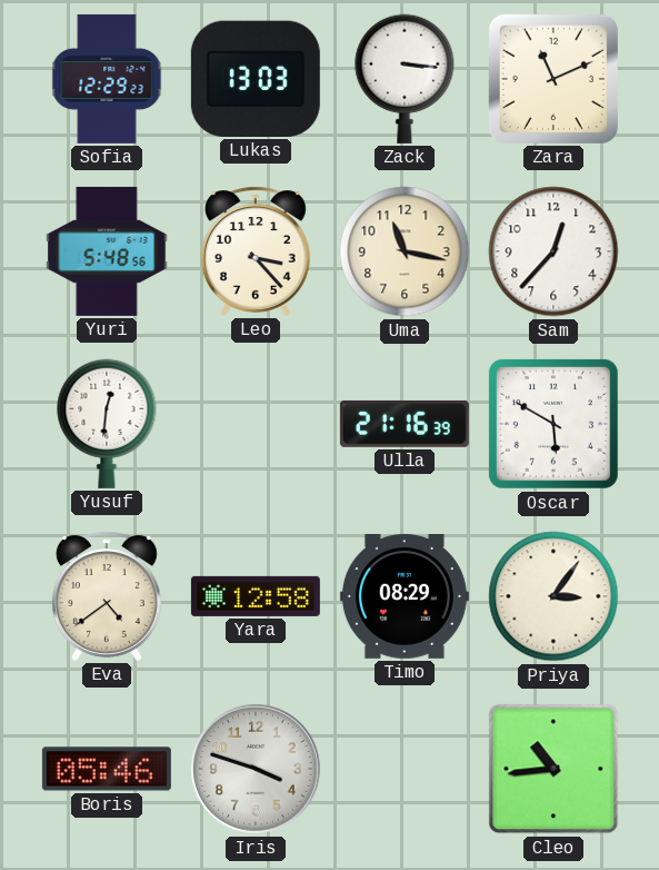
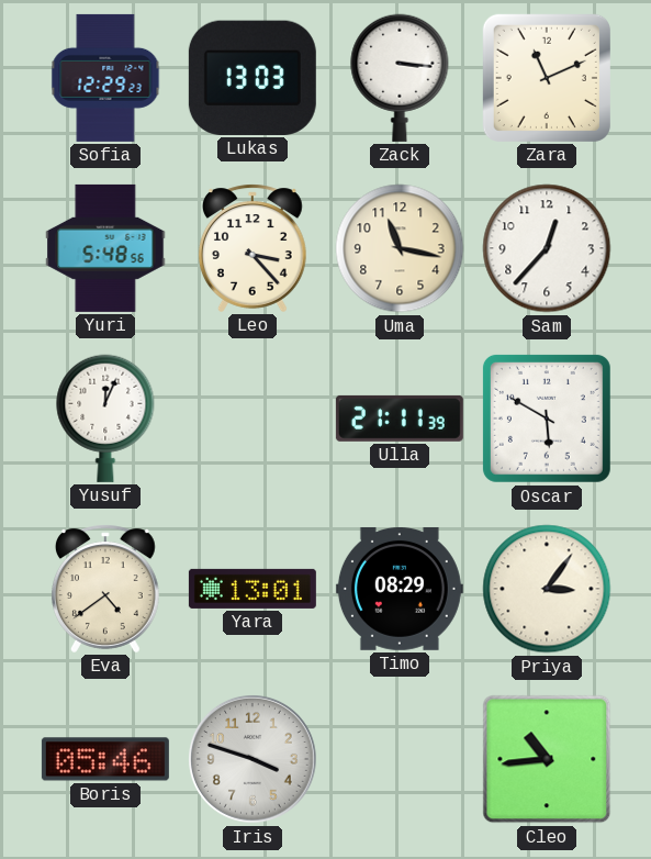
Yusuf: 12:31 -> 12:04 (105, 419)
Ulla: 21:16 -> 21:11 (400, 419)
Yara: 12:58 -> 13:01 (252, 589)
